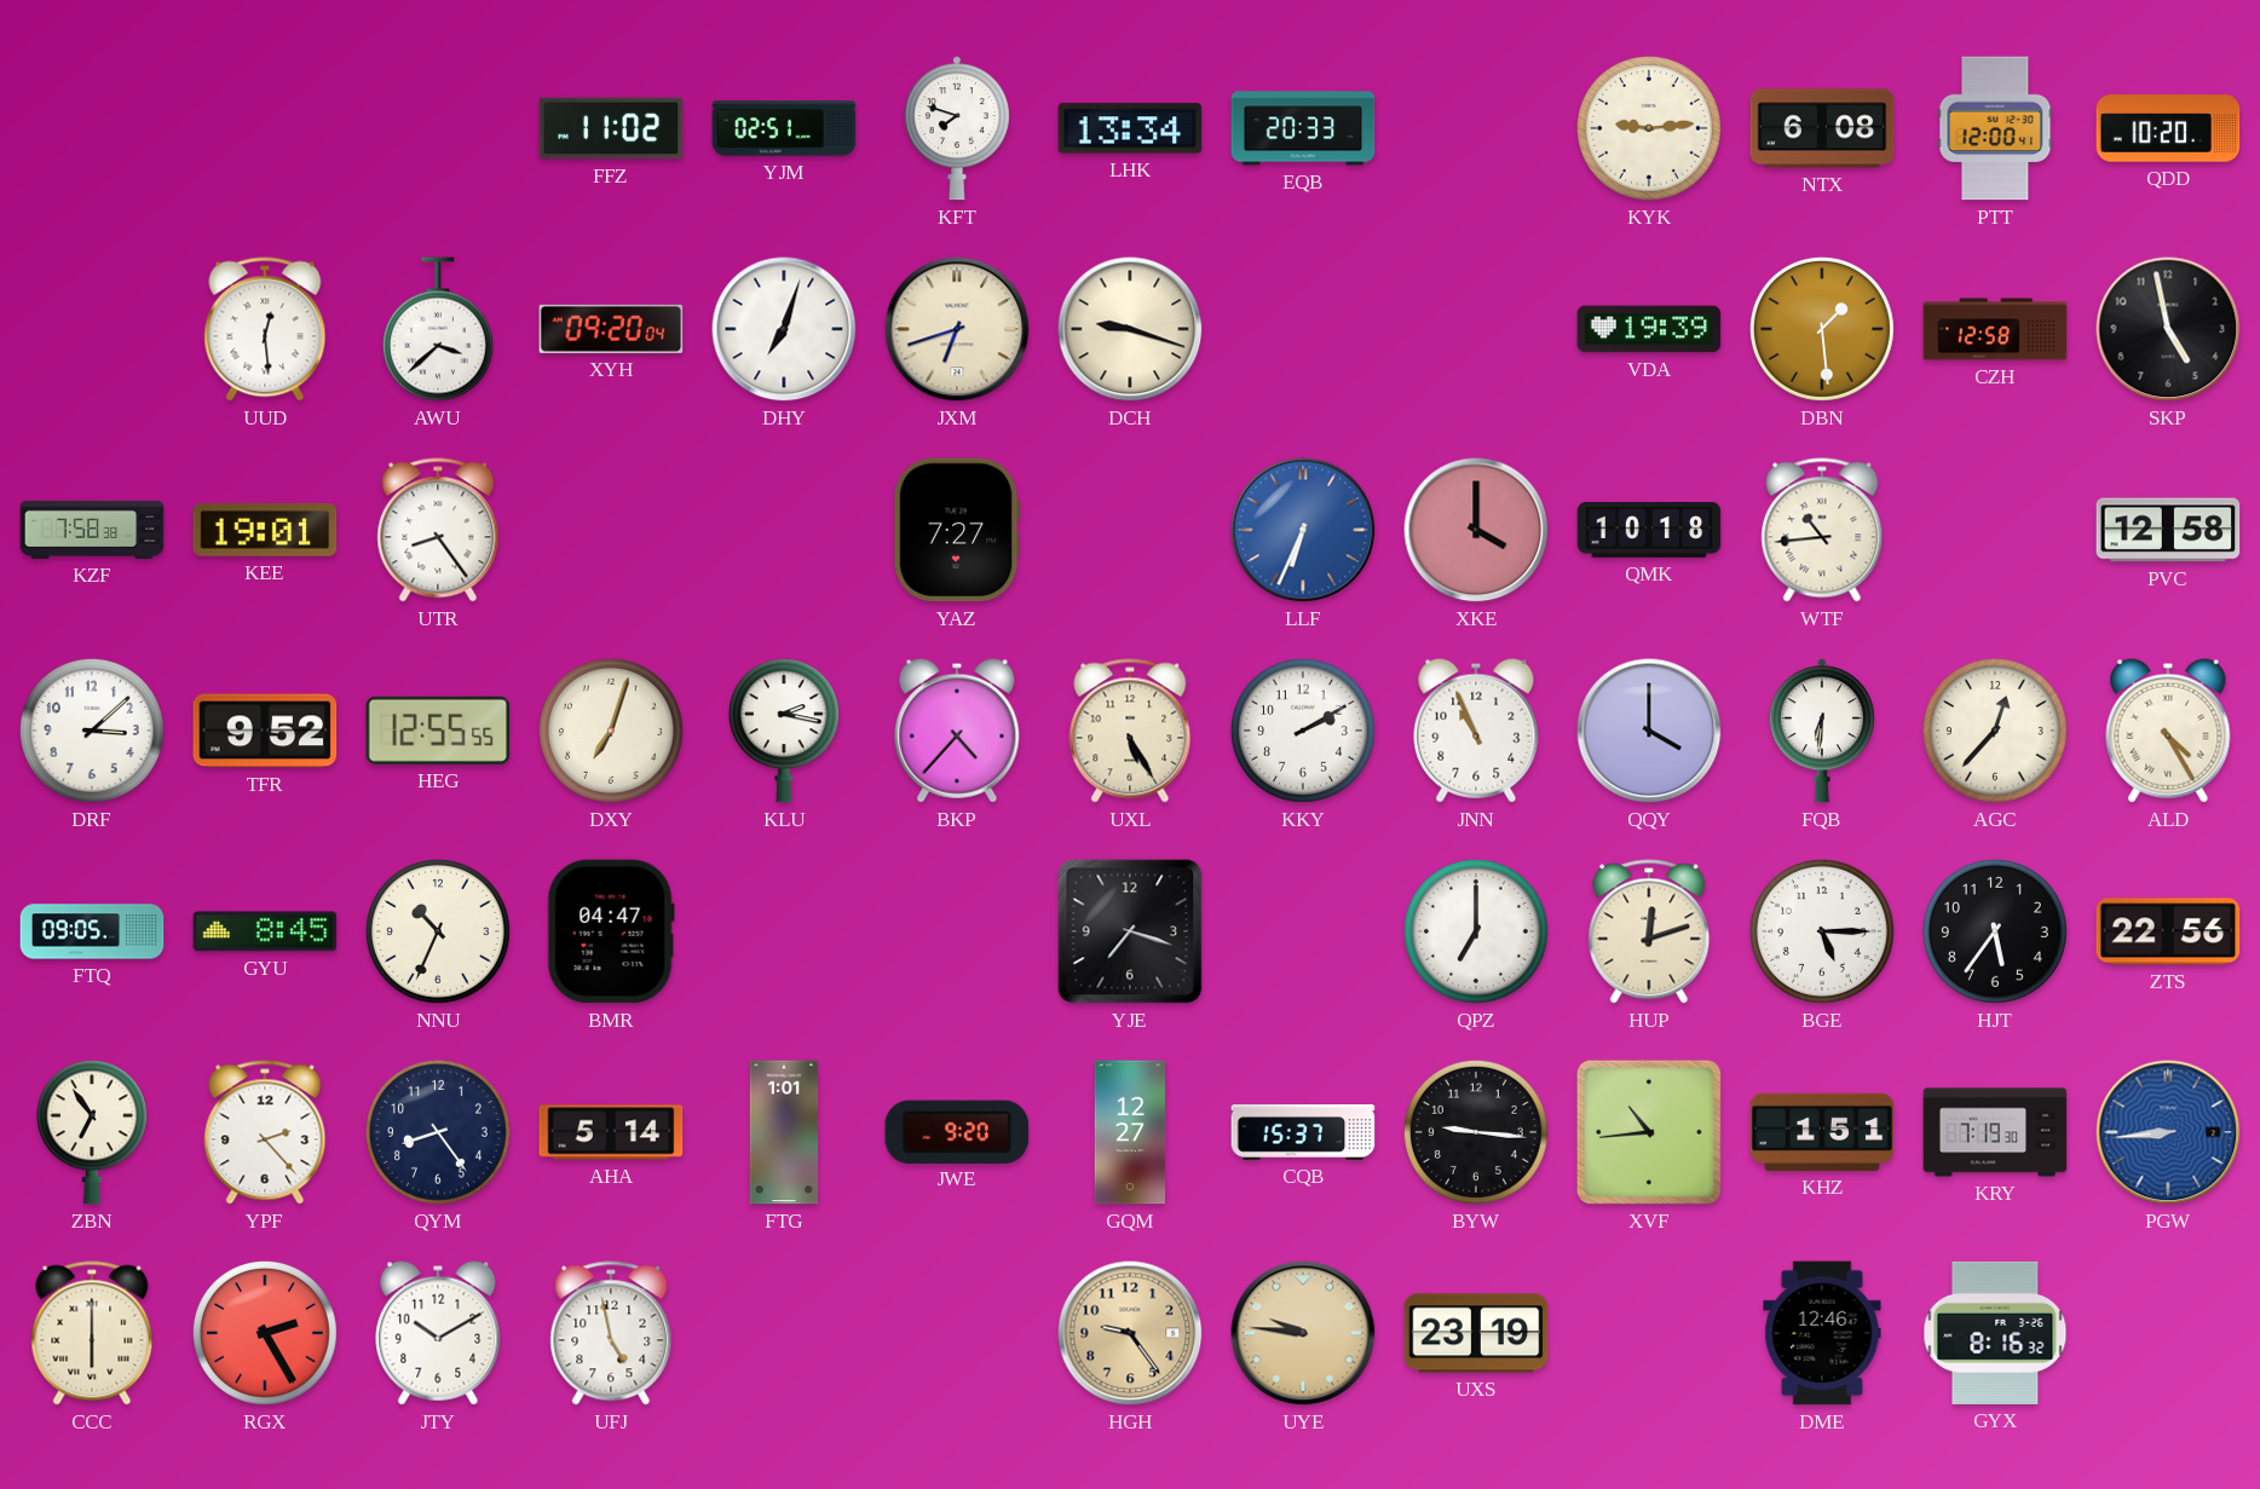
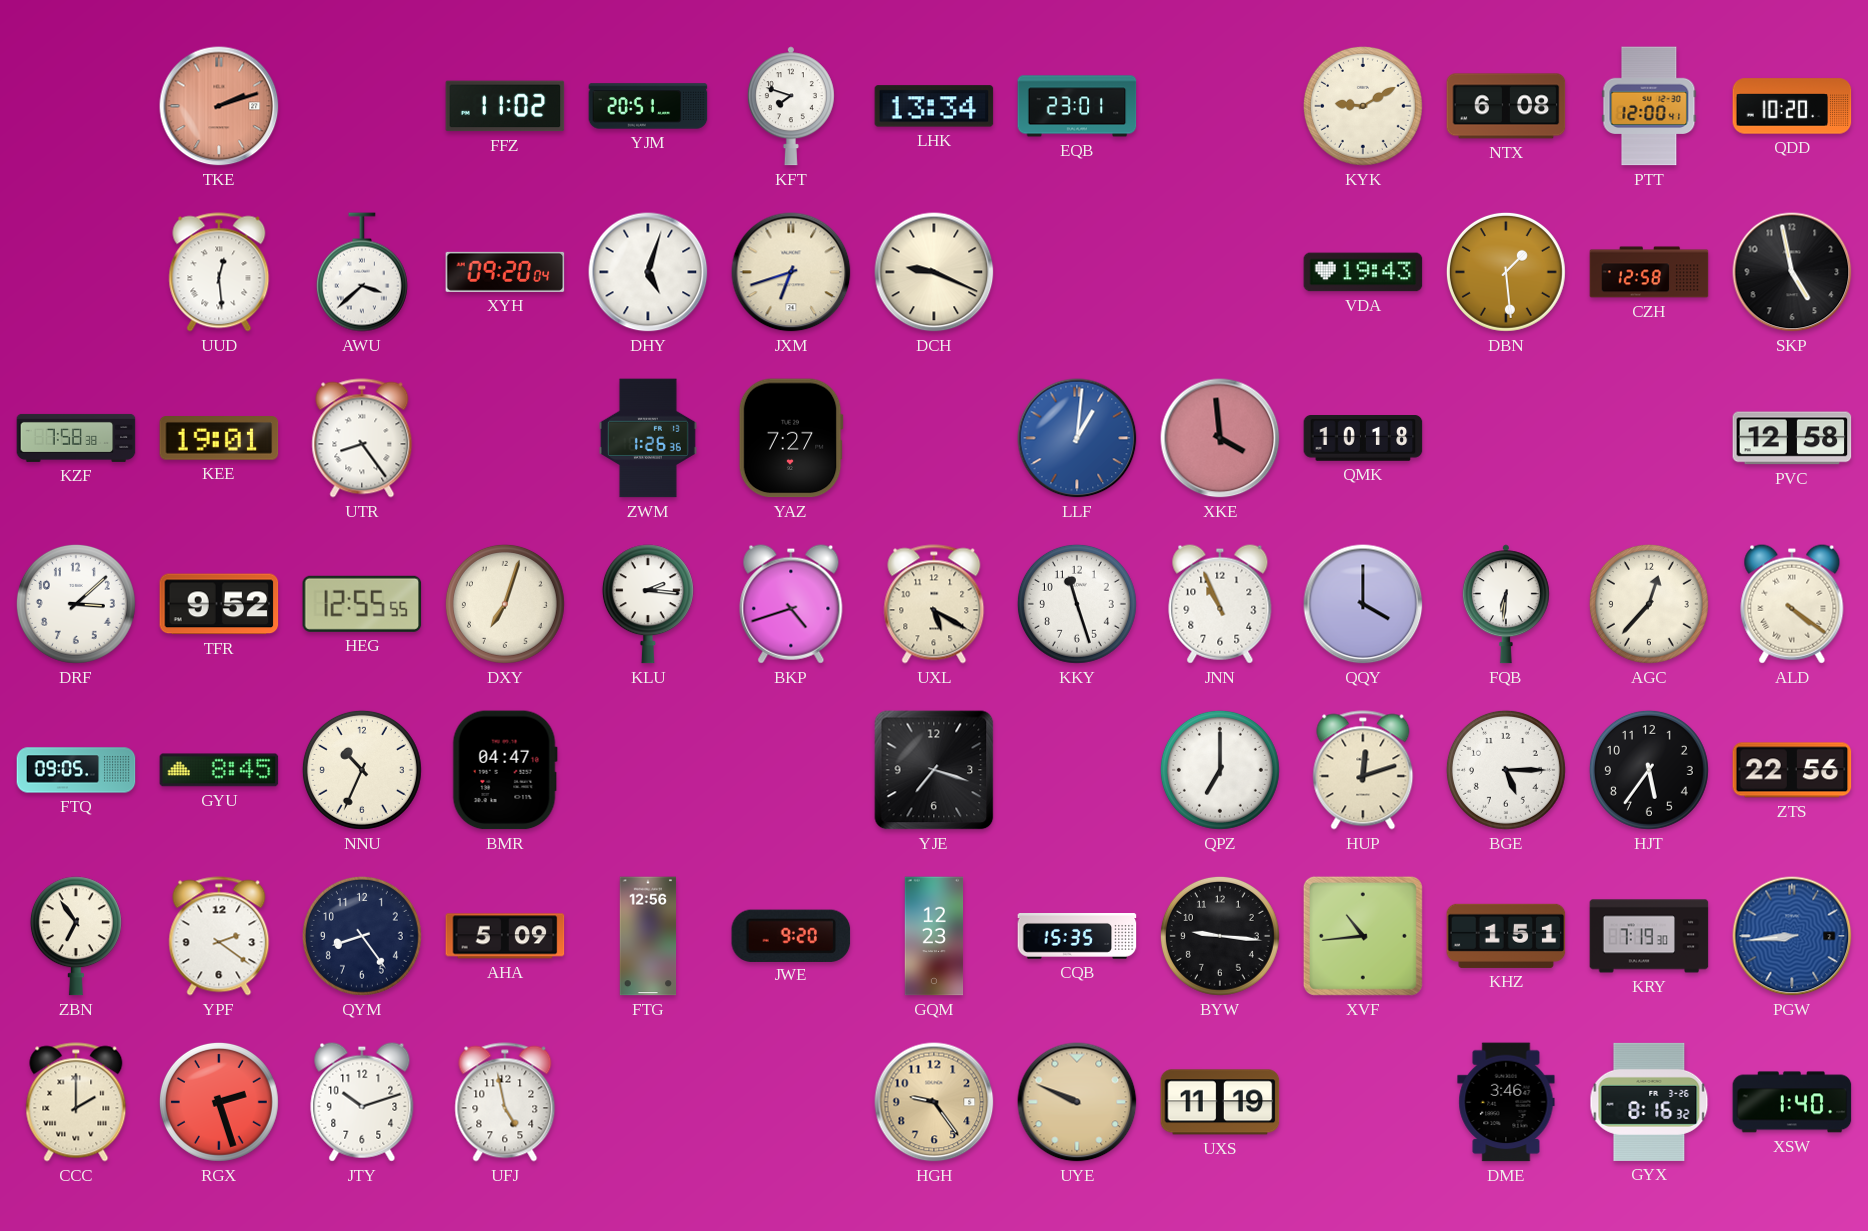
TKE: none -> 2:12 (219, 106)
YJM: 02:51 -> 20:51 (648, 106)
EQB: 20:33 -> 23:01 (1077, 106)
KYK: 9:14 -> 9:10 (1363, 106)
DHY: 7:03 -> 5:03 (648, 272)
DCH: 9:18 -> 9:19 (934, 272)
VDA: 19:39 -> 19:43 (1363, 272)
ZWM: none -> 1:26 (648, 438)
LLF: 6:34 -> 1:01 (1077, 438)
XKE: 4:00 -> 3:59 (1220, 438)
WTF: 10:44 -> none (1822, 530)
KLU: 2:17 -> 2:16 (648, 604)
BKP: 4:37 -> 4:42 (791, 604)
UXL: 5:25 -> 5:20 (934, 604)
KKY: 2:10 -> 11:27 (1077, 604)
ALD: 4:25 -> 4:21 (1792, 604)
YPF: 2:23 -> 2:21 (219, 936)
AHA: 5:14 -> 5:09 (505, 936)
FTG: 1:01 -> 12:56 (648, 936)
GQM: 12:27 -> 12:23 (934, 936)
CQB: 15:37 -> 15:35 (1077, 937)
CCC: 6:00 -> 2:00 (76, 1102)
RGX: 2:25 -> 2:27 (219, 1102)
JTY: 10:10 -> 10:12 (362, 1102)
UYE: 9:46 -> 9:49 (1077, 1102)
UXS: 23:19 -> 11:19 (1220, 1102)
DME: 12:46 -> 3:46 (1506, 1102)
XSW: none -> 1:40 (1792, 1102)
